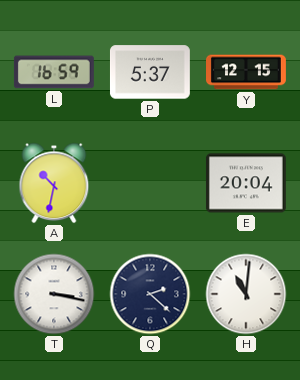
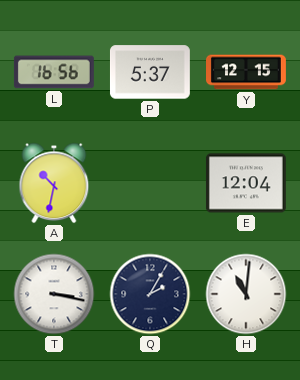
L: 16:59 -> 16:56 (54, 72)
E: 20:04 -> 12:04 (246, 183)
Q: 2:22 -> 2:05 (150, 294)
